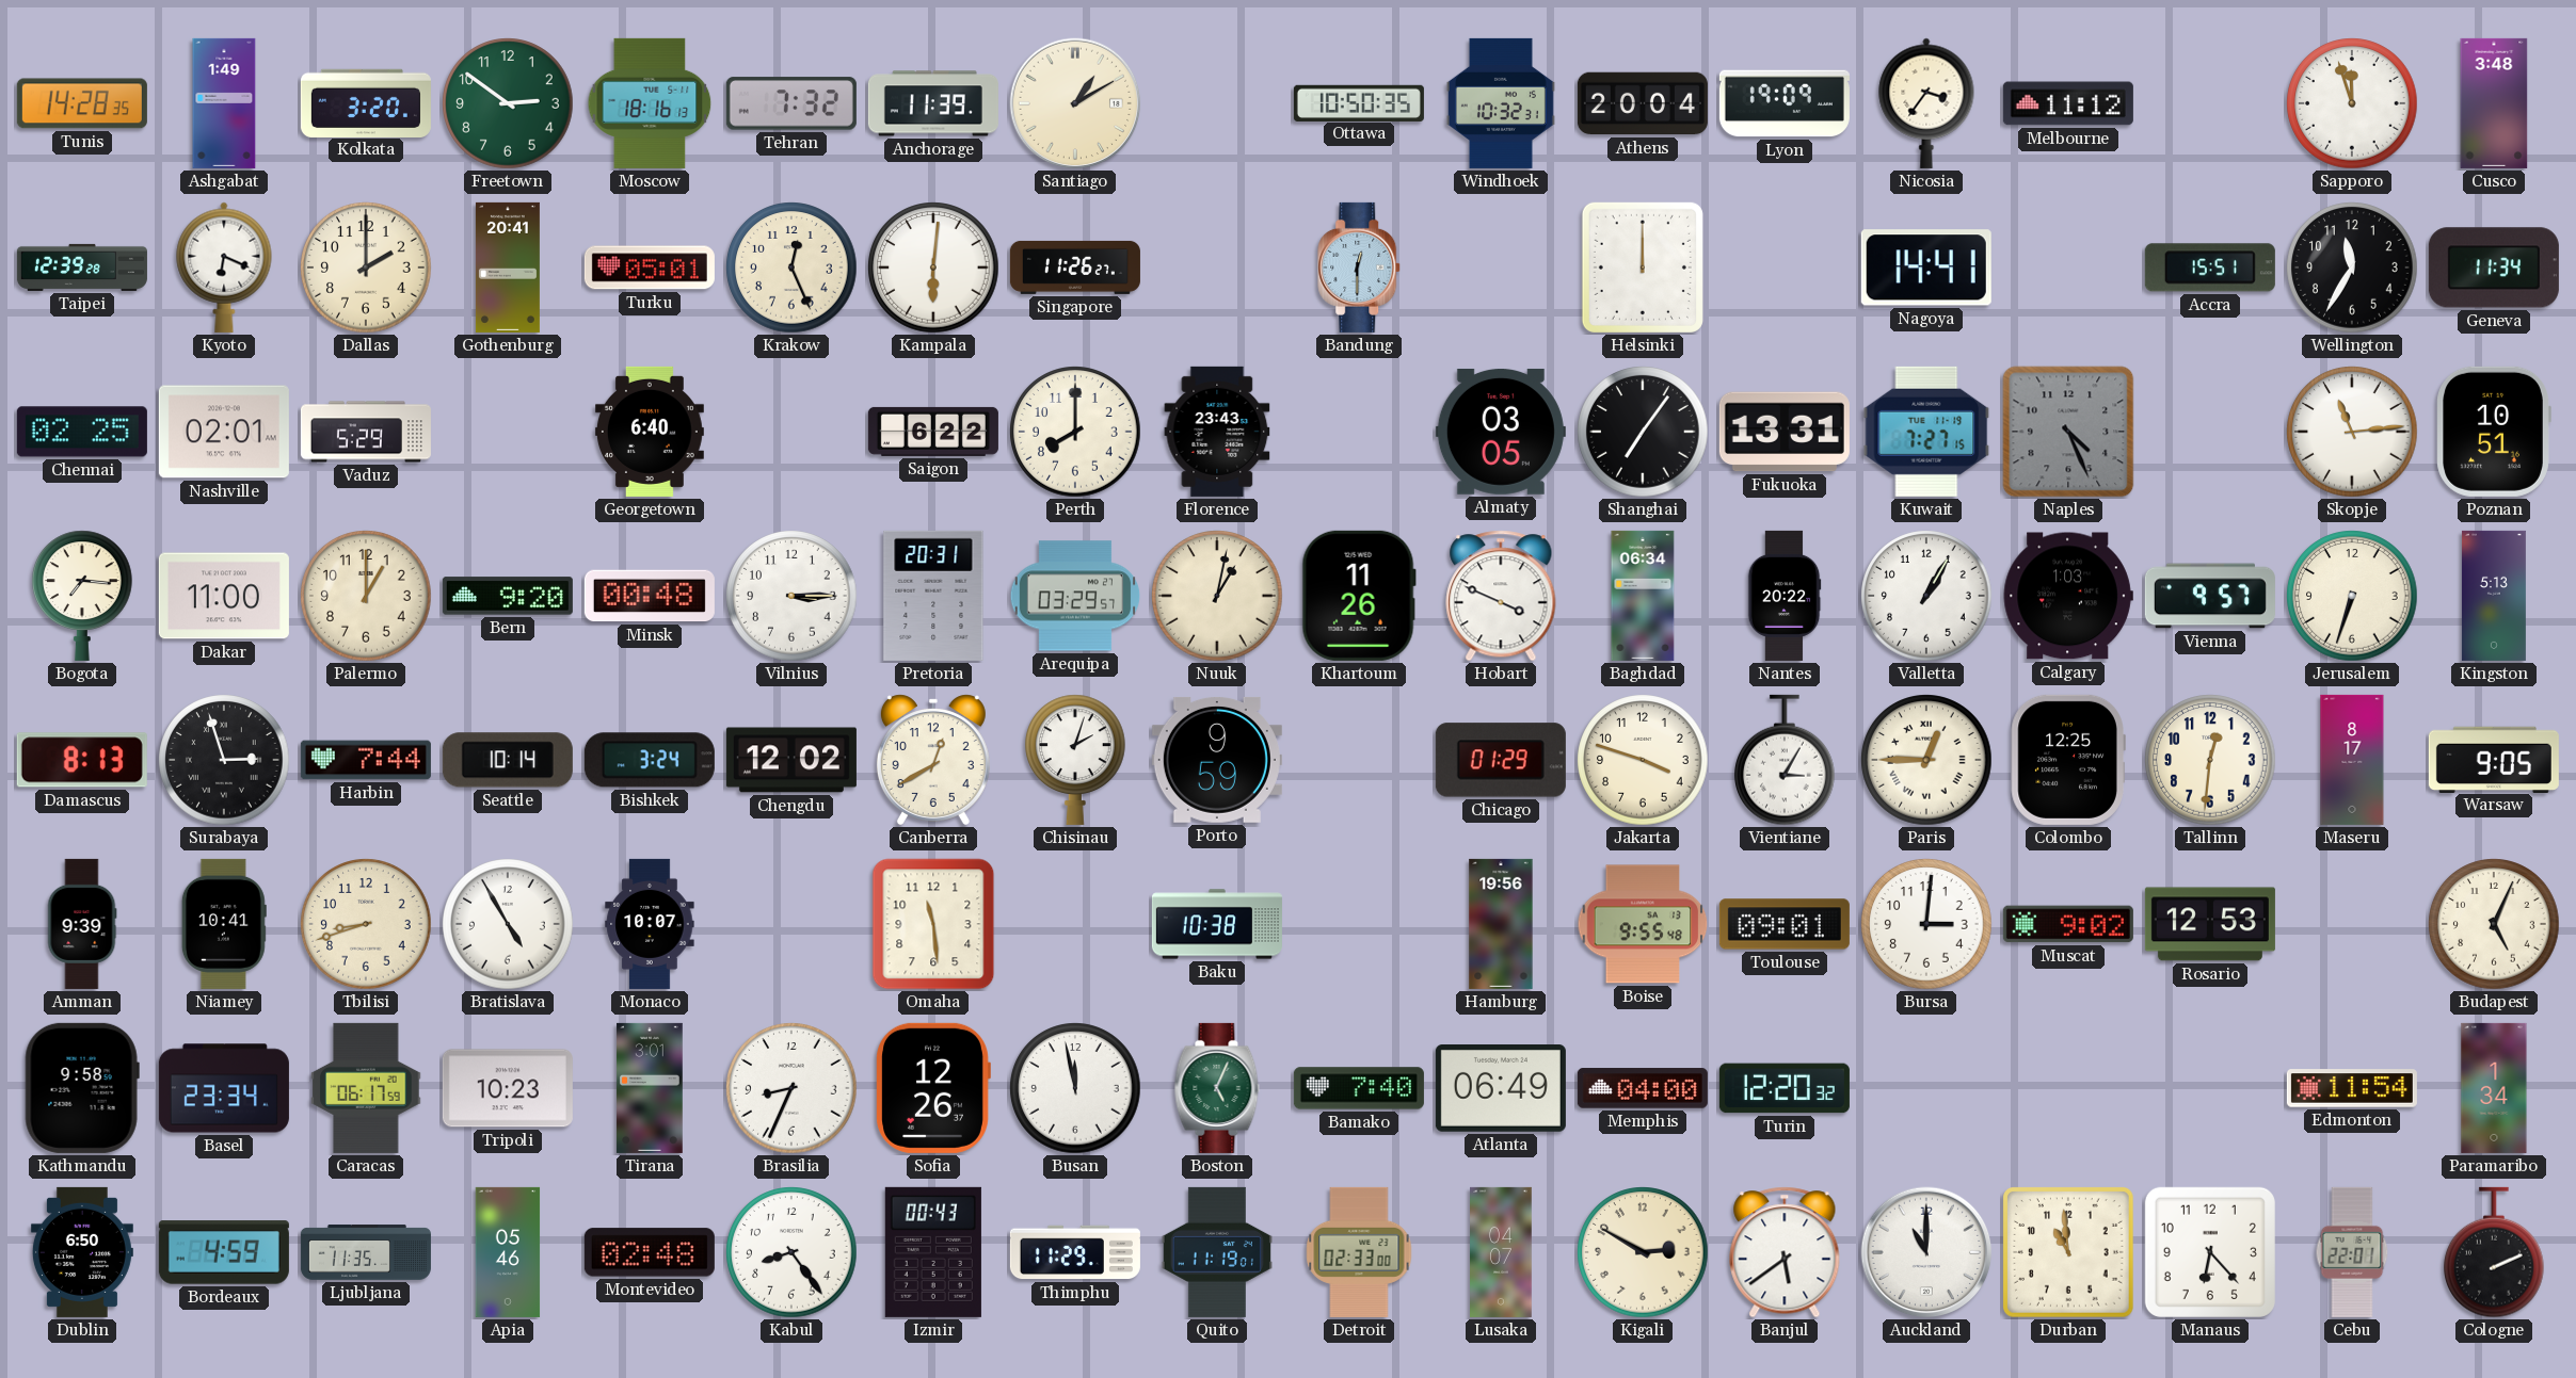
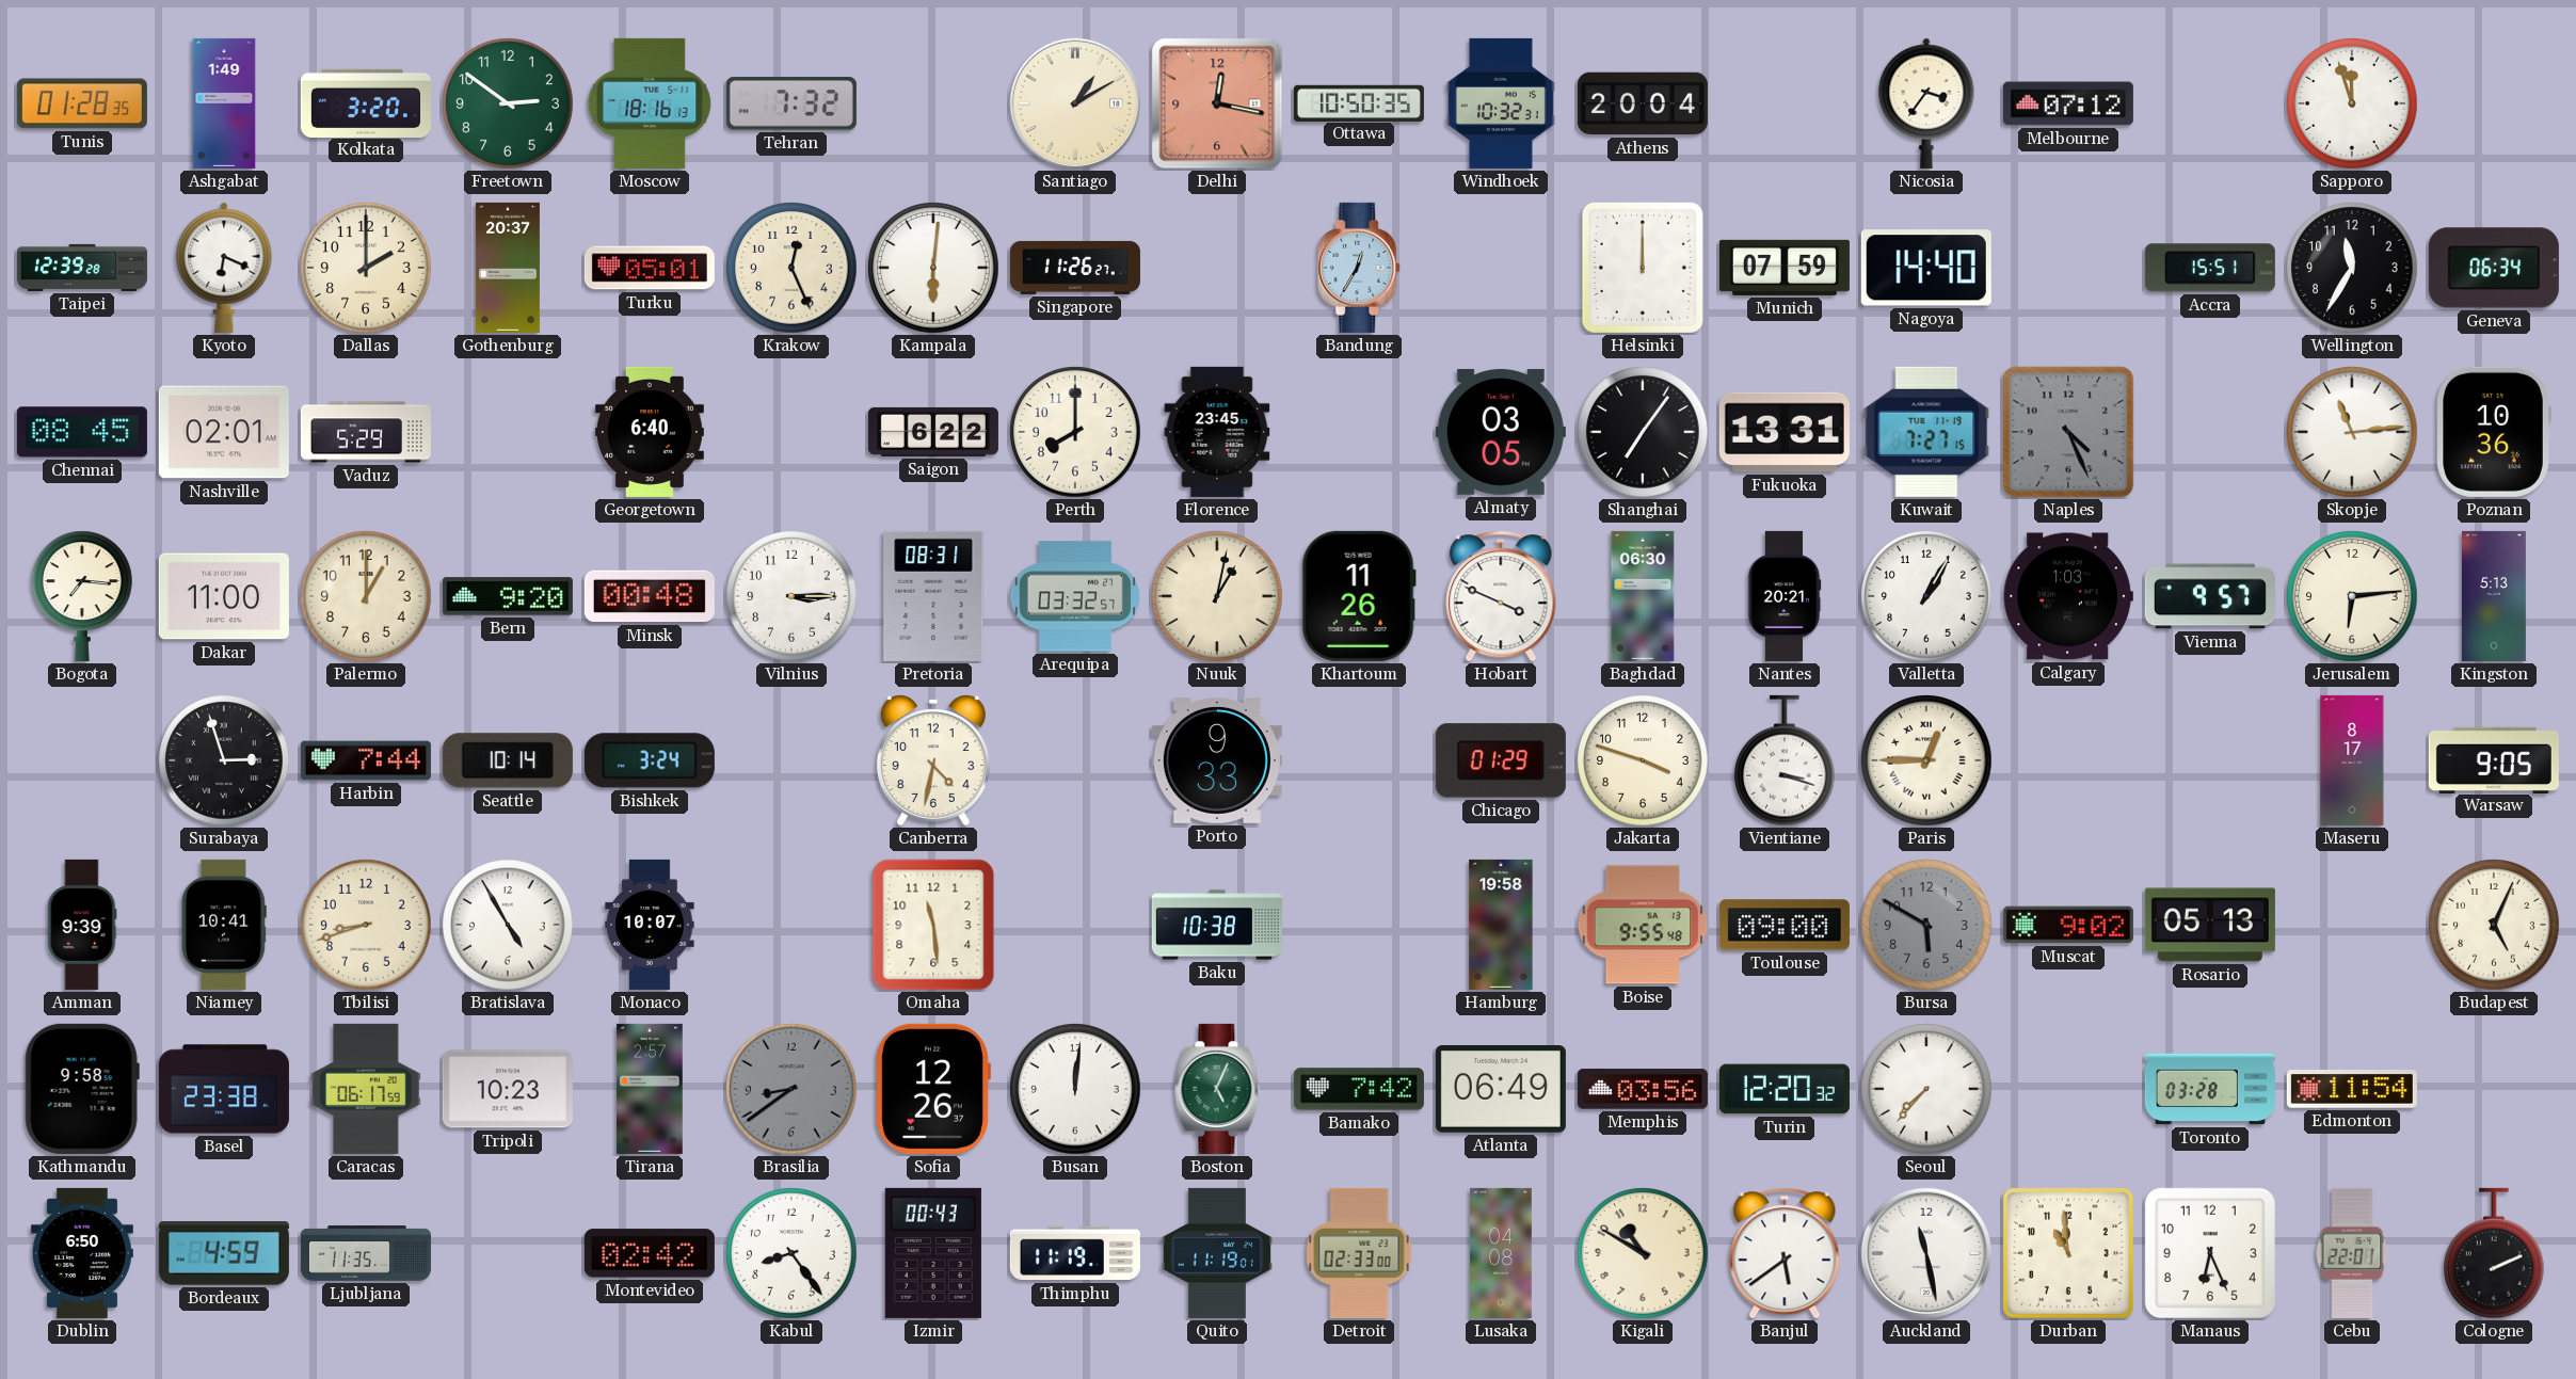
Tunis: 14:28 -> 01:28 (82, 103)
Anchorage: 11:39 -> none (933, 103)
Delhi: none -> 12:17 (1217, 103)
Lyon: 19:09 -> none (1785, 103)
Melbourne: 11:12 -> 07:12 (2068, 103)
Cusco: 3:48 -> none (2494, 103)
Gothenburg: 20:41 -> 20:37 (508, 268)
Bandung: 12:30 -> 12:35 (1360, 268)
Munich: none -> 07:59 (1785, 268)
Nagoya: 14:41 -> 14:40 (1926, 268)
Geneva: 11:34 -> 06:34 (2494, 268)
Chennai: 02:25 -> 08:45 (82, 432)
Florence: 23:43 -> 23:45 (1217, 432)
Poznan: 10:51 -> 10:36 (2494, 432)
Pretoria: 20:31 -> 08:31 (933, 596)
Arequipa: 03:29 -> 03:32 (1075, 596)
Baghdad: 06:34 -> 06:30 (1643, 596)
Nantes: 20:22 -> 20:21 (1785, 596)
Jerusalem: 6:33 -> 6:14 (2352, 596)
Damascus: 8:13 -> none (82, 760)
Chengdu: 12:02 -> none (791, 760)
Canberra: 12:40 -> 4:32 (933, 760)
Chisinau: 2:03 -> none (1076, 760)
Porto: 9:59 -> 9:33 (1217, 760)
Vientiane: 3:05 -> 3:18 (1786, 760)
Colombo: 12:25 -> none (2068, 760)
Tallinn: 12:31 -> none (2210, 760)
Hamburg: 19:56 -> 19:58 (1501, 925)
Toulouse: 09:01 -> 09:00 (1785, 925)
Bursa: 3:01 -> 5:50 (1926, 925)
Bursa dial: white -> grey (1926, 925)
Rosario: 12:53 -> 05:13 (2210, 925)
Basel: 23:34 -> 23:38 (224, 1089)
Tirana: 3:01 -> 2:57 (650, 1089)
Brasilia: 8:34 -> 8:39 (791, 1089)
Brasilia dial: white -> grey (791, 1089)
Busan: 11:58 -> 12:01 (1075, 1089)
Bamako: 7:40 -> 7:42 (1359, 1089)
Memphis: 04:00 -> 03:56 (1643, 1089)
Seoul: none -> 7:37 (1926, 1089)
Toronto: none -> 03:28 (2210, 1089)
Paramaribo: 1:34 -> none (2494, 1088)
Apia: 05:46 -> none (508, 1252)
Montevideo: 02:48 -> 02:42 (650, 1253)
Thimphu: 11:29 -> 11:19 (1075, 1253)
Lusaka: 04:07 -> 04:08 (1501, 1253)
Kigali: 2:50 -> 10:50 (1643, 1253)
Auckland: 11:00 -> 11:28 (1926, 1253)
Manaus: 6:23 -> 6:26 (2210, 1253)
